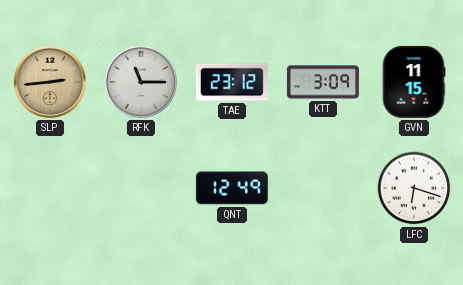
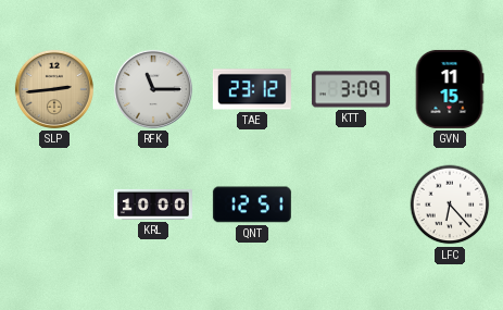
KRL: none -> 10:00 (153, 204)
QNT: 12:49 -> 12:51 (252, 204)
LFC: 6:18 -> 6:23 (450, 204)
